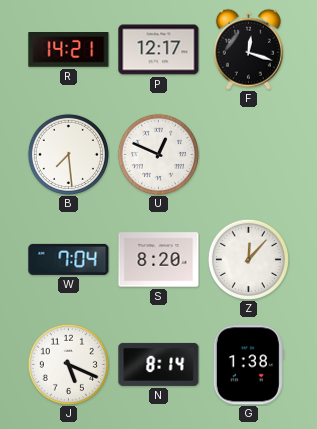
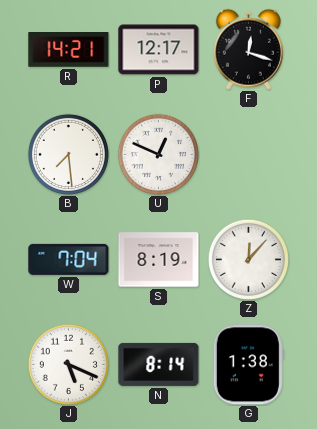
S: 8:20 -> 8:19 (159, 260)
